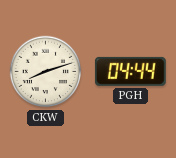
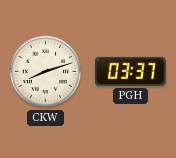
PGH: 04:44 -> 03:37 (130, 71)
